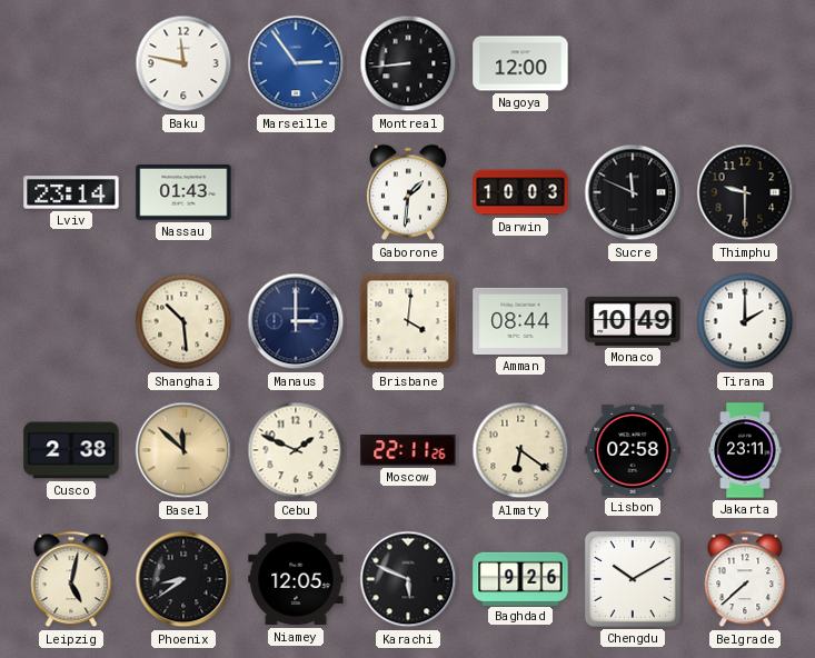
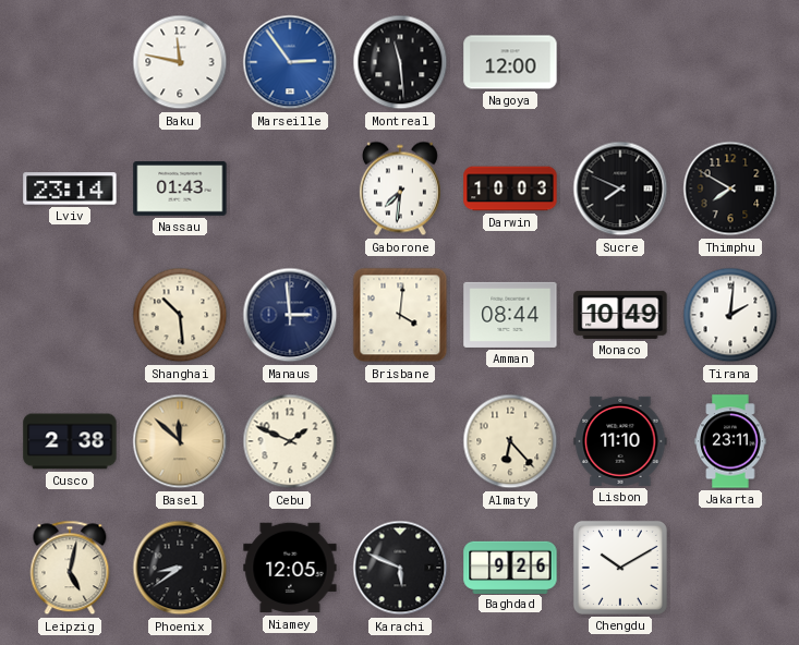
Montreal: 8:44 -> 11:29 (400, 62)
Gaborone: 1:31 -> 7:31 (400, 188)
Sucre: 11:49 -> 7:49 (620, 188)
Thimphu: 9:30 -> 7:50 (730, 188)
Manaus: 3:00 -> 2:59 (290, 315)
Tirana: 2:00 -> 2:01 (730, 315)
Moscow: 22:11 -> none (408, 450)
Almaty: 6:21 -> 6:23 (510, 441)
Lisbon: 02:58 -> 11:10 (620, 441)
Belgrade: 7:38 -> none (745, 579)
